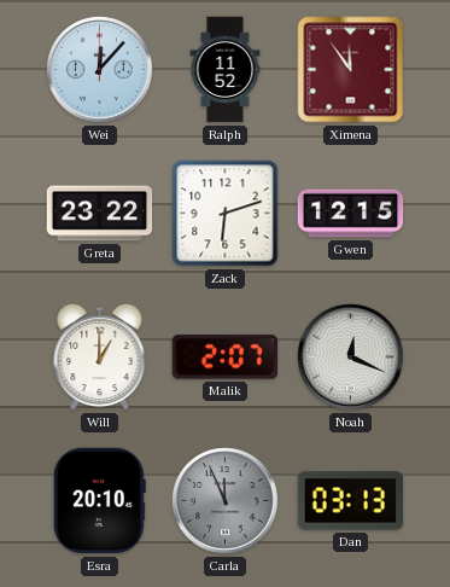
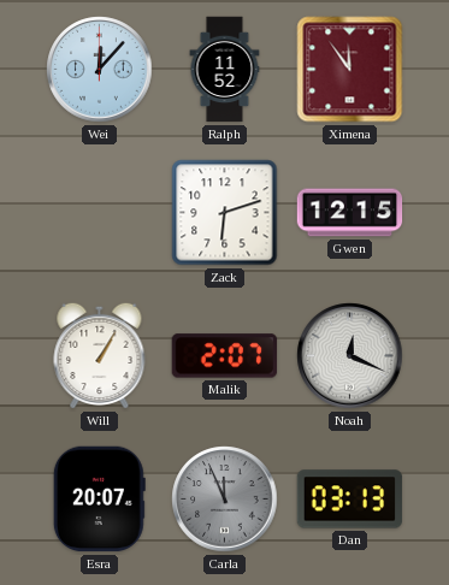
Greta: 23:22 -> none (100, 214)
Will: 1:00 -> 1:05 (100, 355)
Esra: 20:10 -> 20:07 (99, 500)
